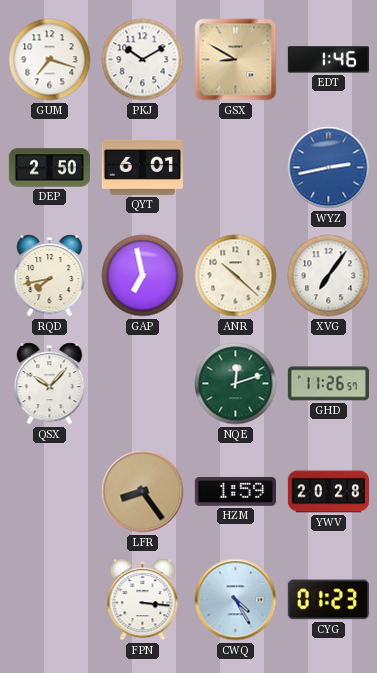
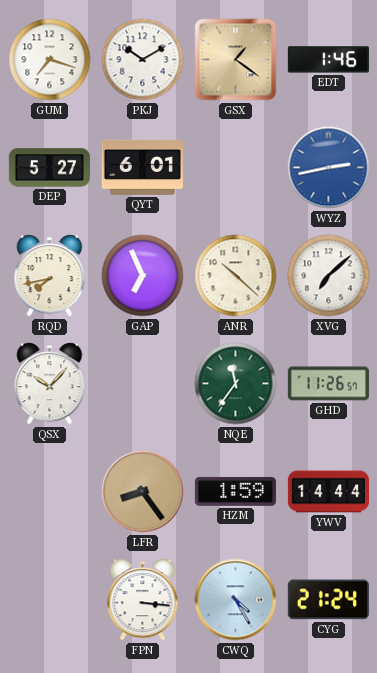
GSX: 8:50 -> 1:21 (236, 60)
DEP: 2:50 -> 5:27 (49, 168)
GAP: 6:58 -> 6:56 (143, 276)
XVG: 7:06 -> 7:08 (329, 276)
NQE: 12:12 -> 11:36 (236, 384)
YWV: 20:28 -> 14:44 (328, 492)
CYG: 01:23 -> 21:24 (328, 600)
